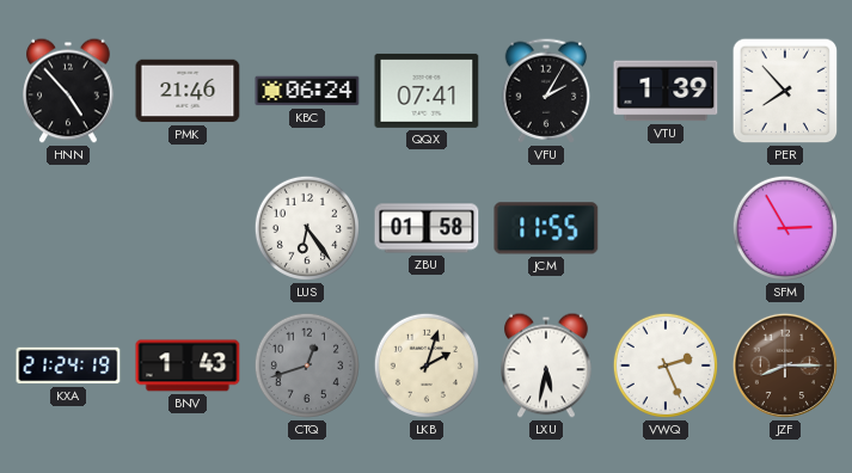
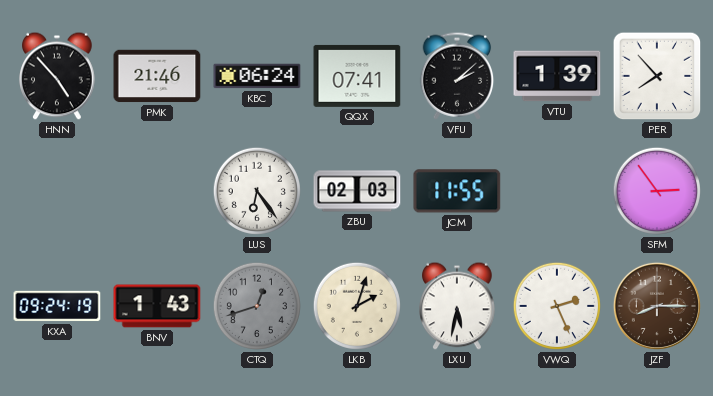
VFU: 2:05 -> 2:08 (457, 76)
ZBU: 01:58 -> 02:03 (357, 191)
SFM: 2:55 -> 2:54 (657, 191)
KXA: 21:24 -> 09:24 (57, 306)
